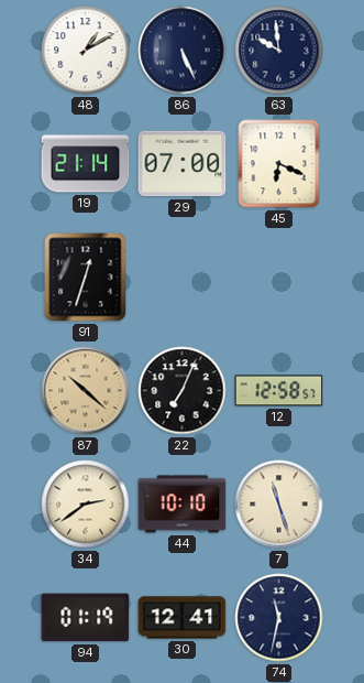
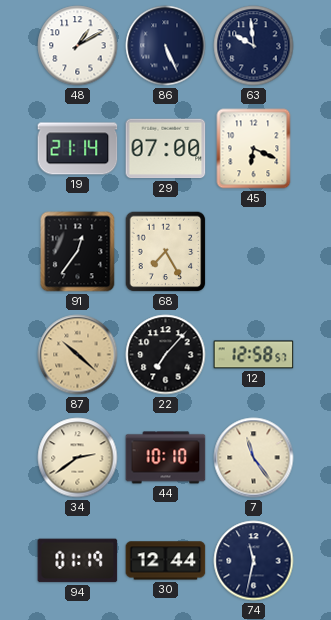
91: 12:33 -> 12:36 (78, 252)
68: none -> 7:25 (166, 252)
22: 7:04 -> 7:07 (166, 355)
7: 11:27 -> 11:24 (254, 458)
30: 12:41 -> 12:44 (166, 561)
